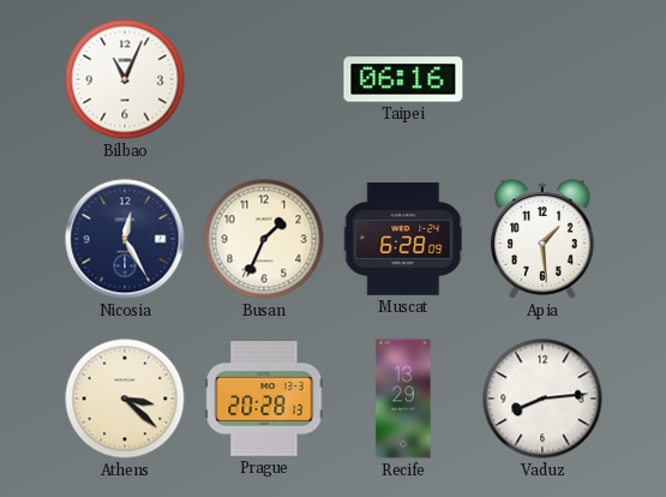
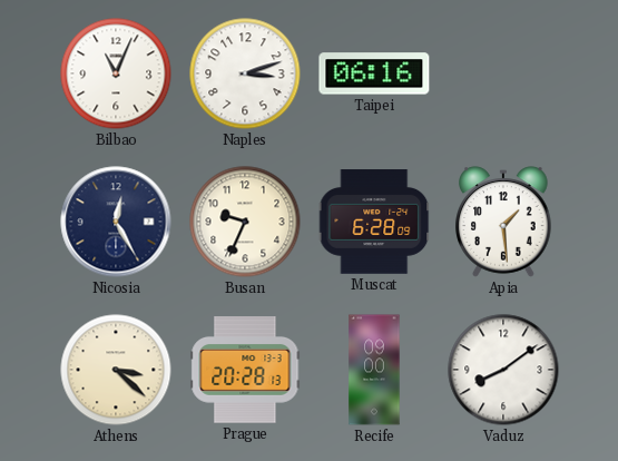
Naples: none -> 3:12 (245, 73)
Busan: 1:34 -> 9:34 (245, 222)
Recife: 13:29 -> 09:00 (374, 370)
Vaduz: 8:14 -> 8:09 (503, 370)
